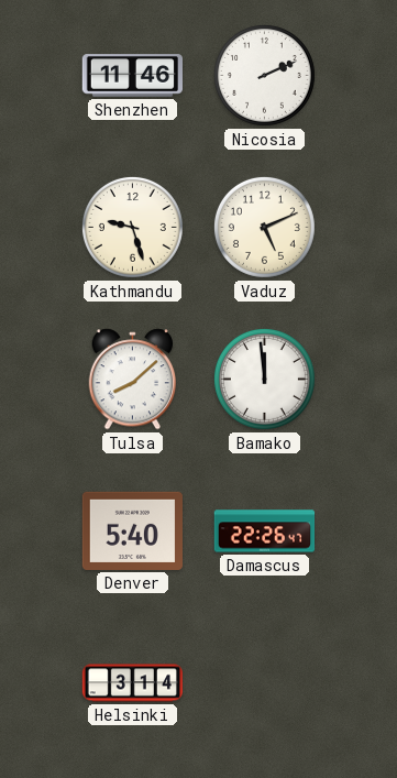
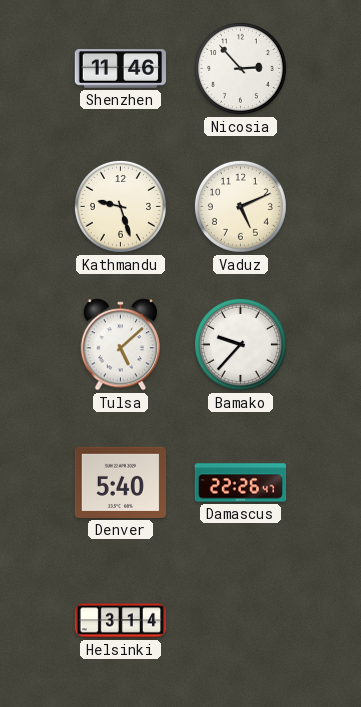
Nicosia: 2:11 -> 2:53 (240, 68)
Tulsa: 8:08 -> 5:08 (121, 345)
Bamako: 11:59 -> 9:37 (240, 344)
